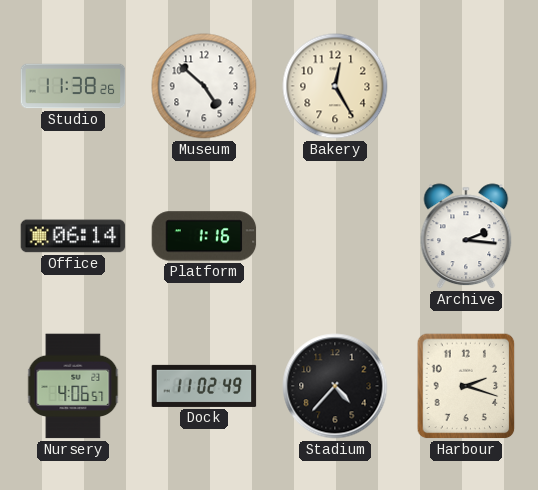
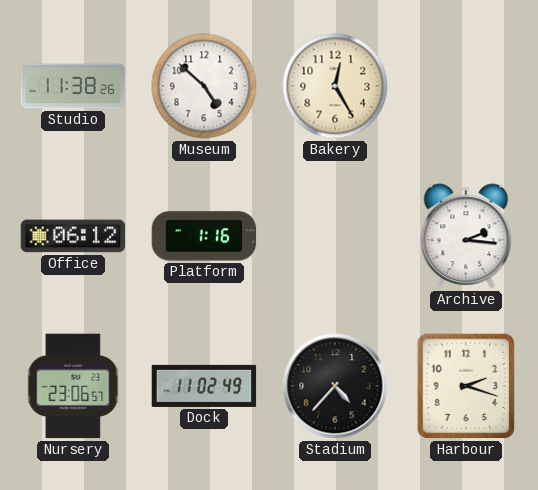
Office: 06:14 -> 06:12 (73, 236)
Nursery: 4:06 -> 23:06 (73, 386)
